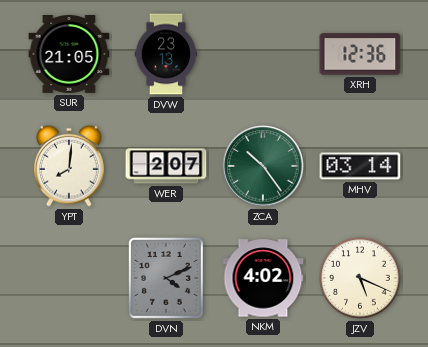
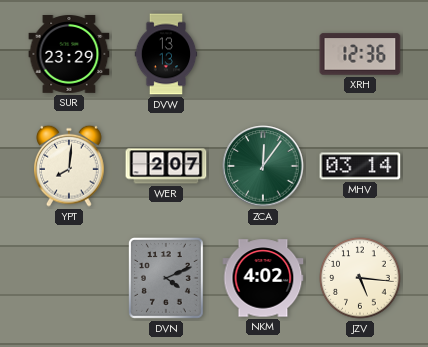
SUR: 21:05 -> 23:29 (69, 55)
DVW: 23:13 -> 13:13 (166, 54)
ZCA: 10:24 -> 12:06 (263, 166)
JZV: 5:19 -> 5:16 (360, 278)
